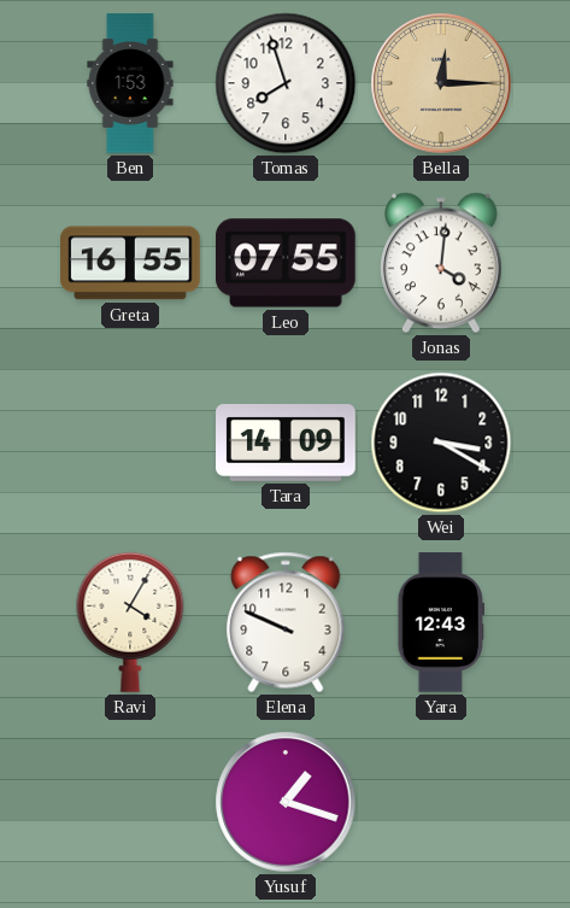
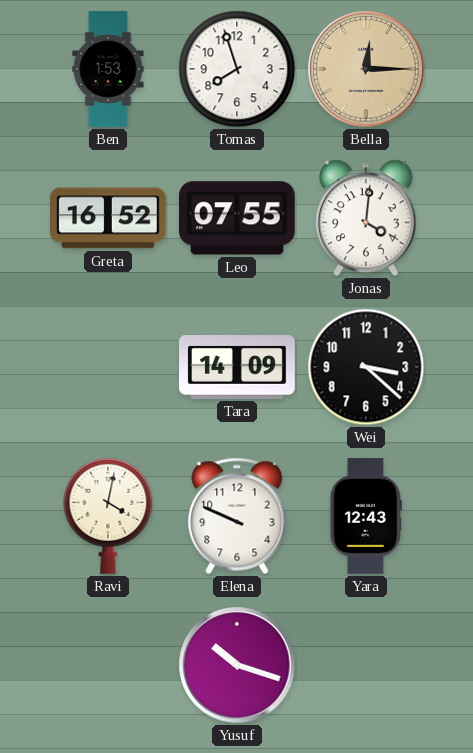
Greta: 16:55 -> 16:52 (109, 218)
Wei: 3:20 -> 3:22 (366, 367)
Ravi: 4:05 -> 4:02 (108, 516)
Yusuf: 1:18 -> 10:18 (237, 665)
